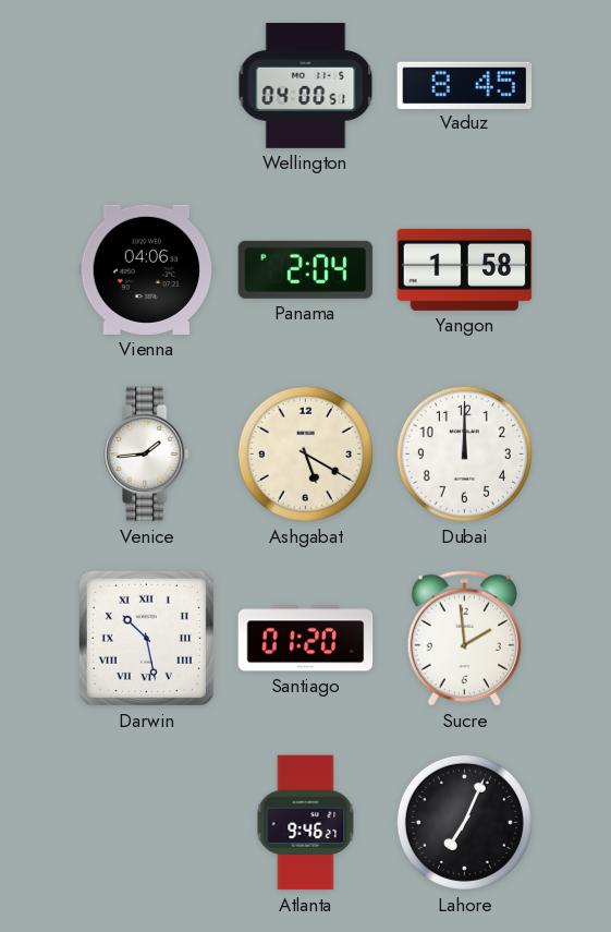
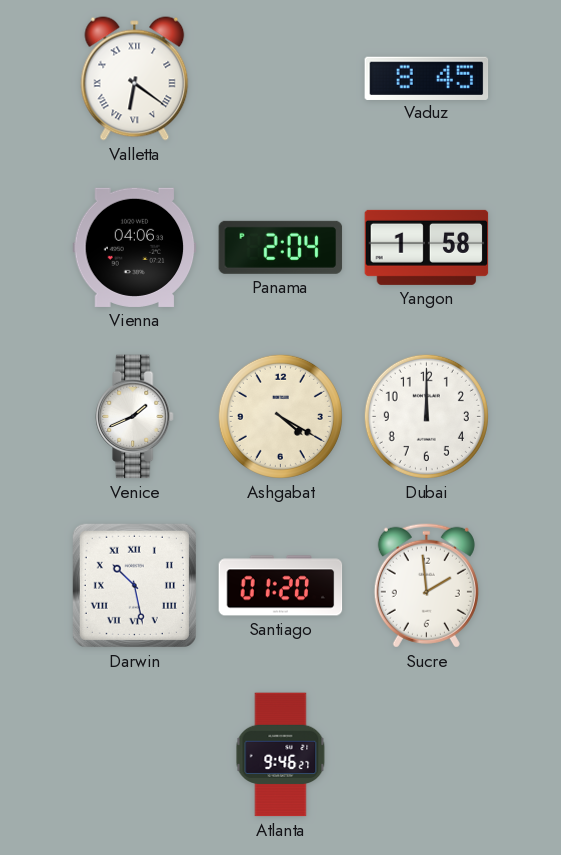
Valletta: none -> 6:21 (135, 79)
Wellington: 04:00 -> none (306, 85)
Venice: 1:44 -> 1:41 (135, 417)
Ashgabat: 5:20 -> 4:20 (280, 416)
Lahore: 7:04 -> none (464, 822)
